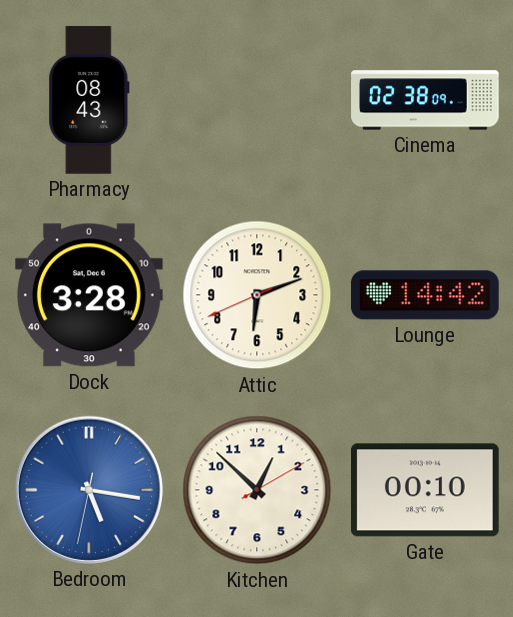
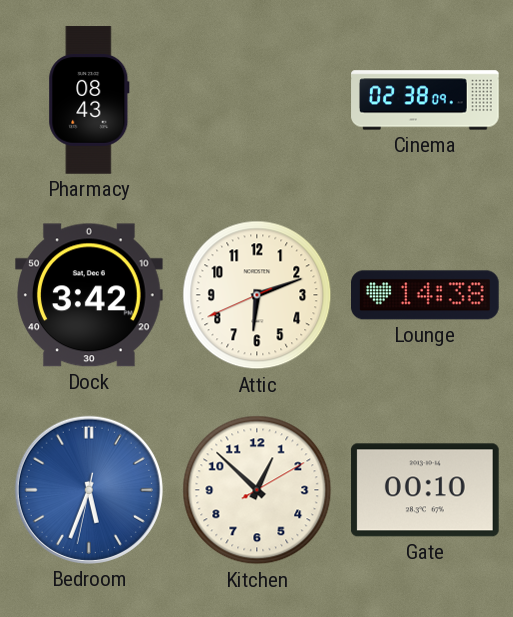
Dock: 3:28 -> 3:42 (90, 295)
Lounge: 14:42 -> 14:38 (426, 295)
Bedroom: 5:16 -> 5:33 (89, 490)
